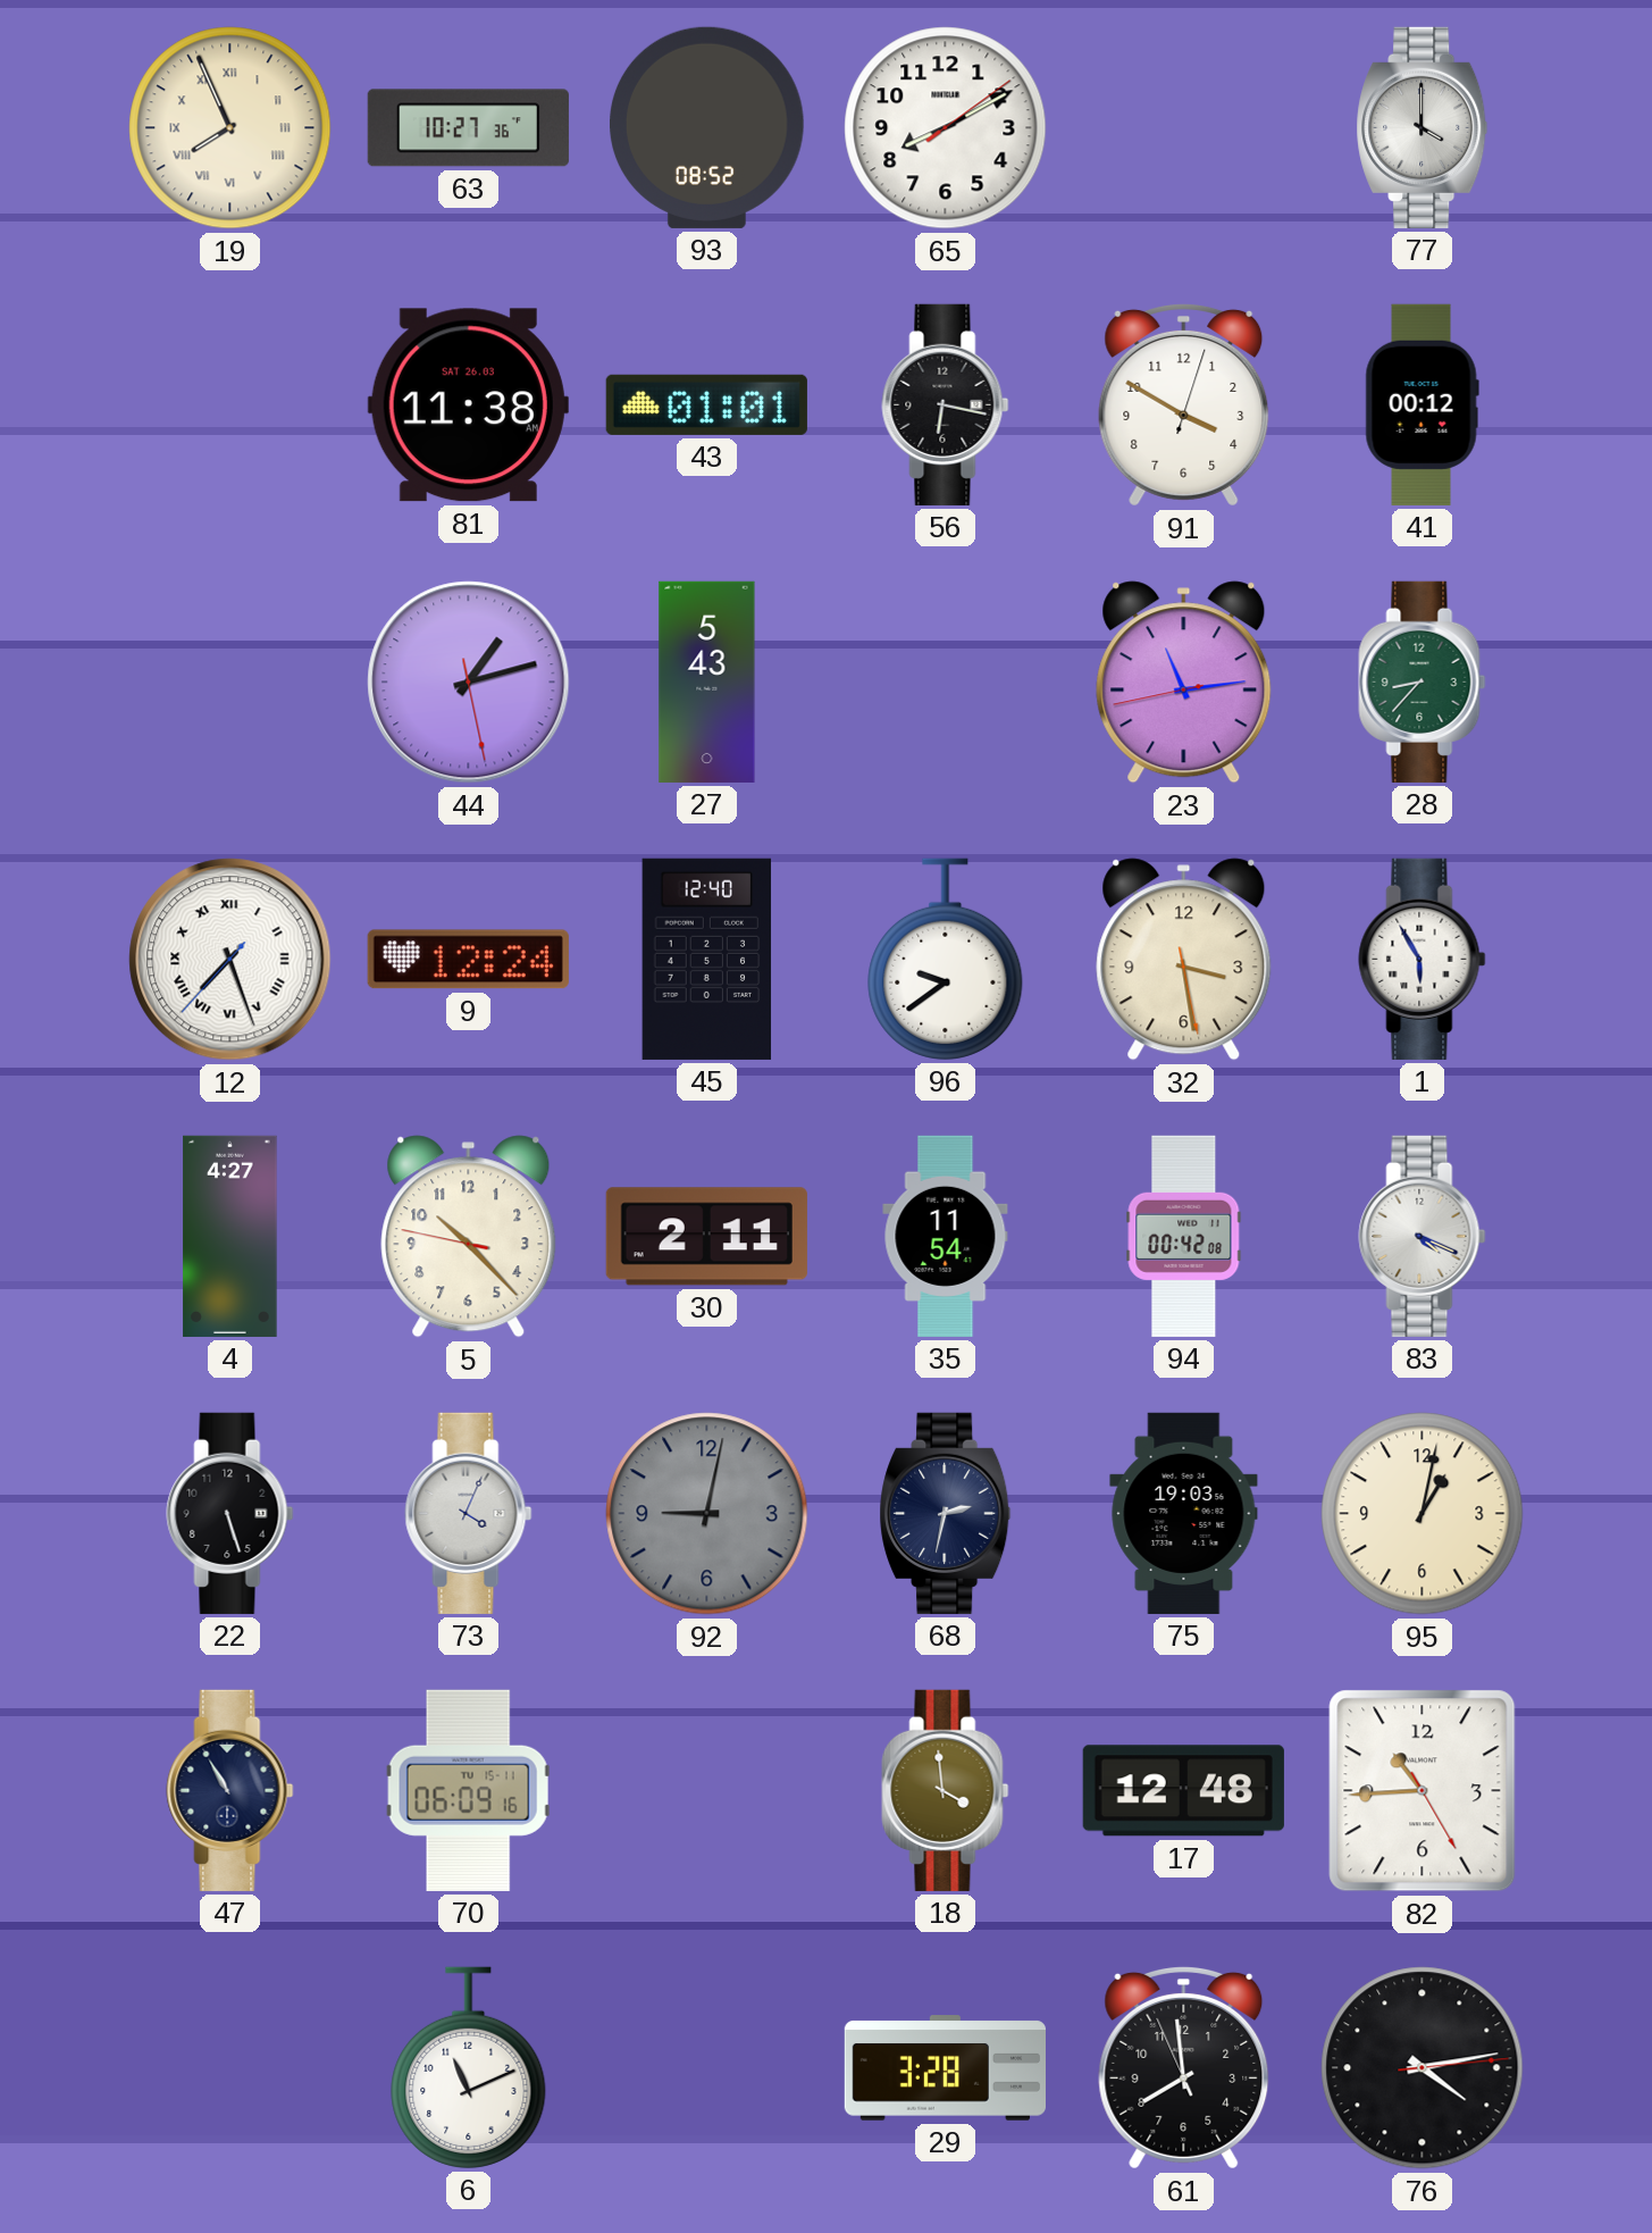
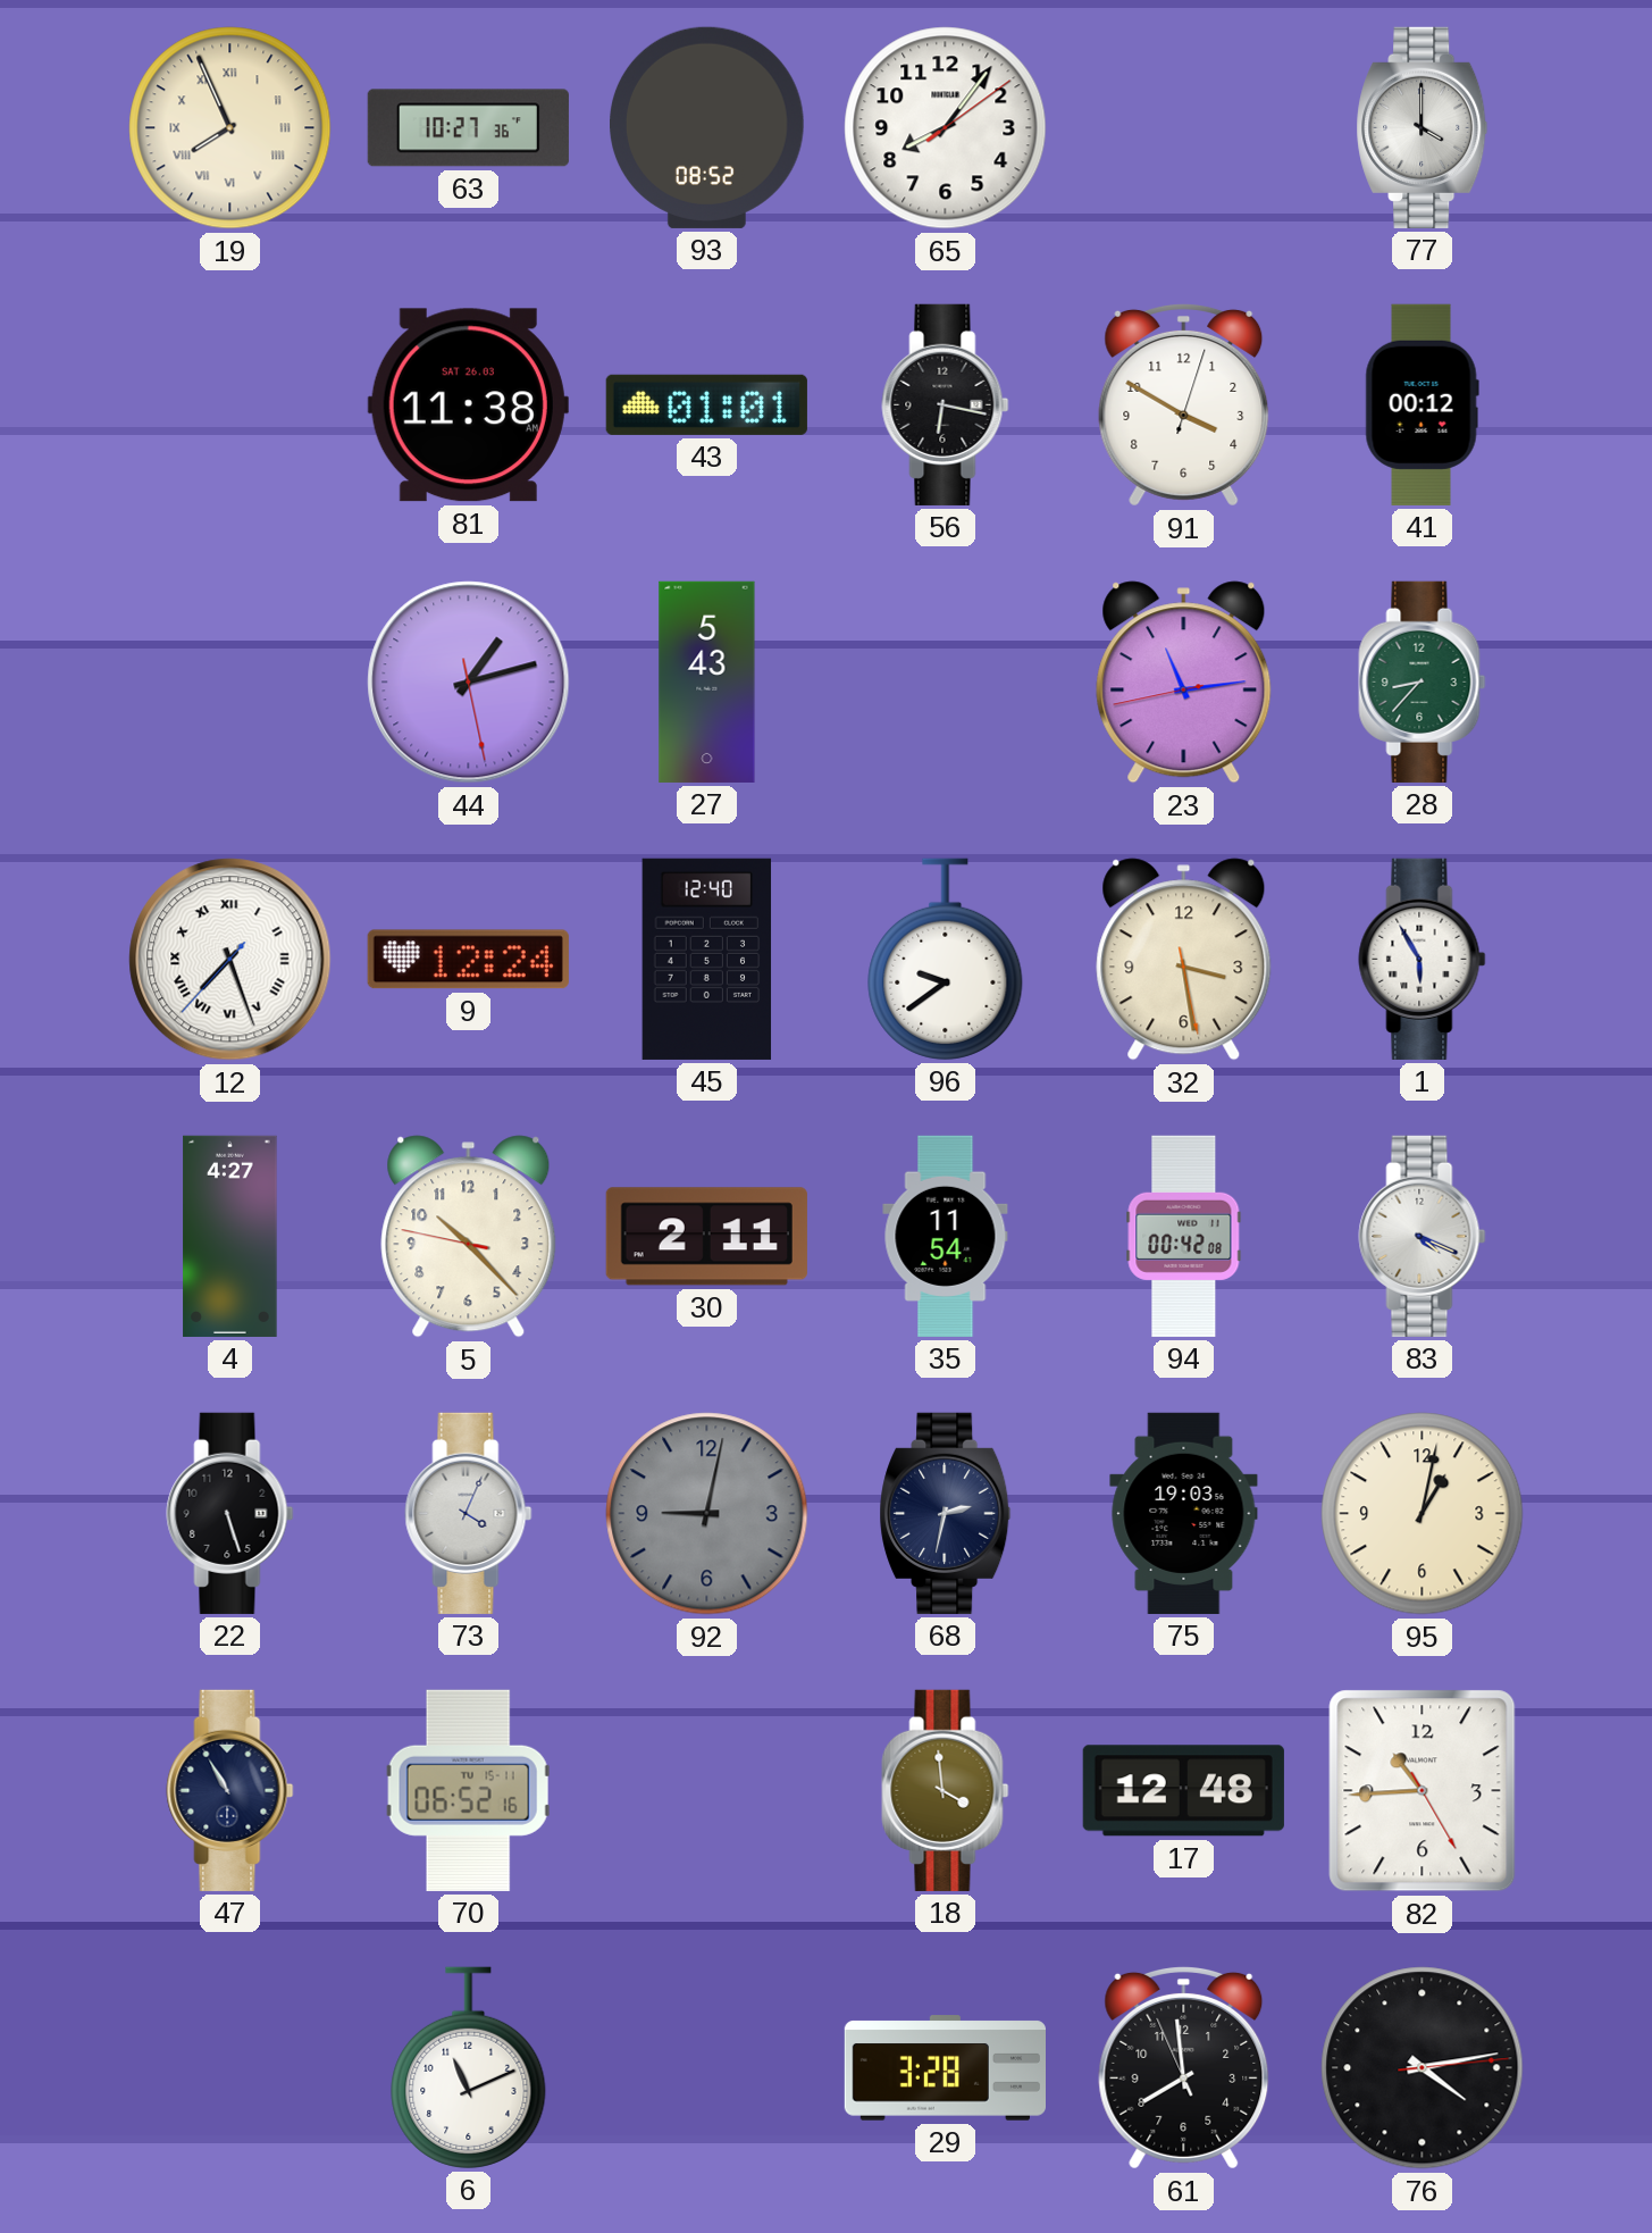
65: 8:10 -> 8:06 (946, 128)
70: 06:09 -> 06:52 (469, 1790)
